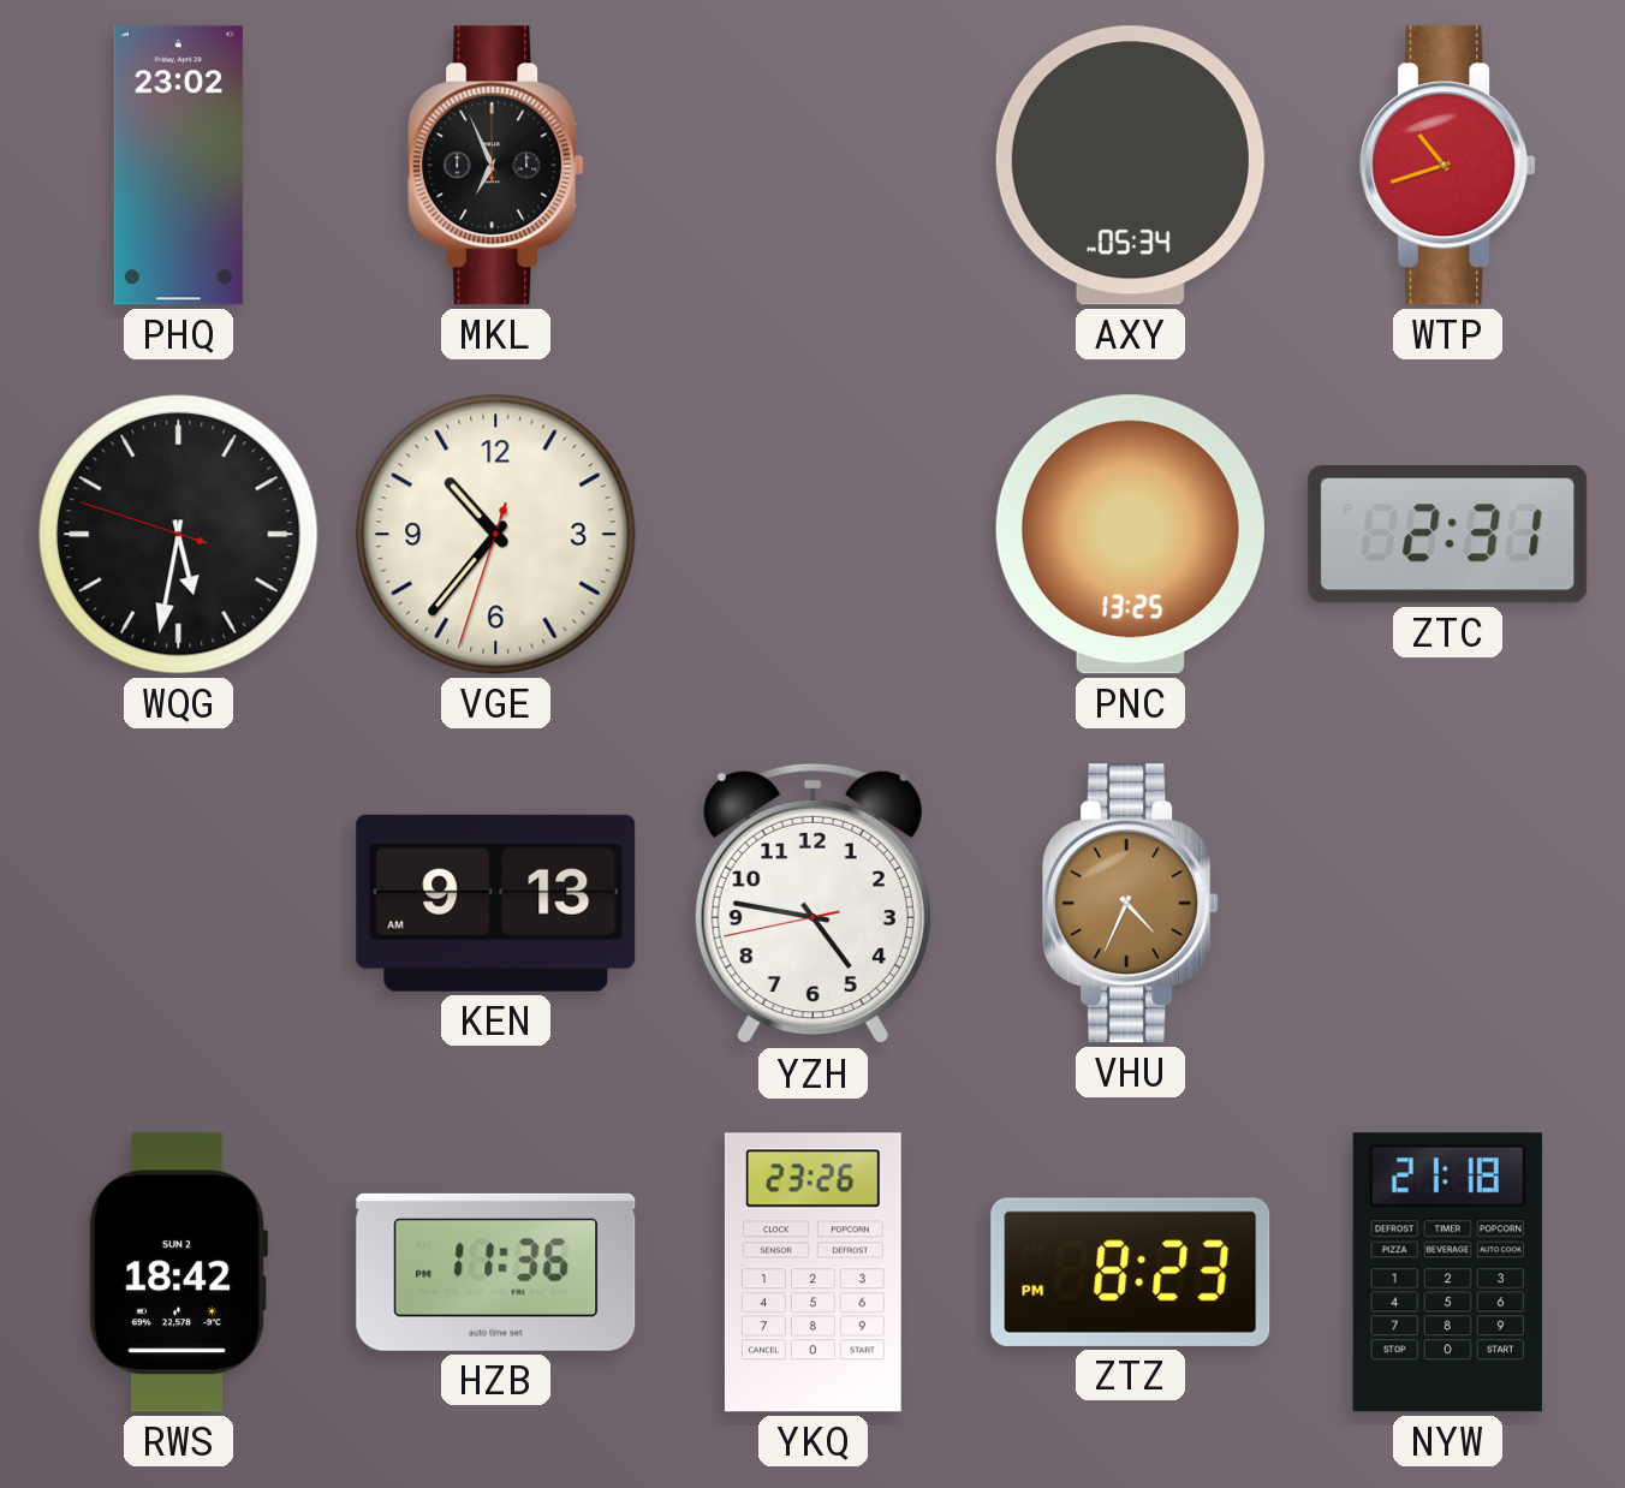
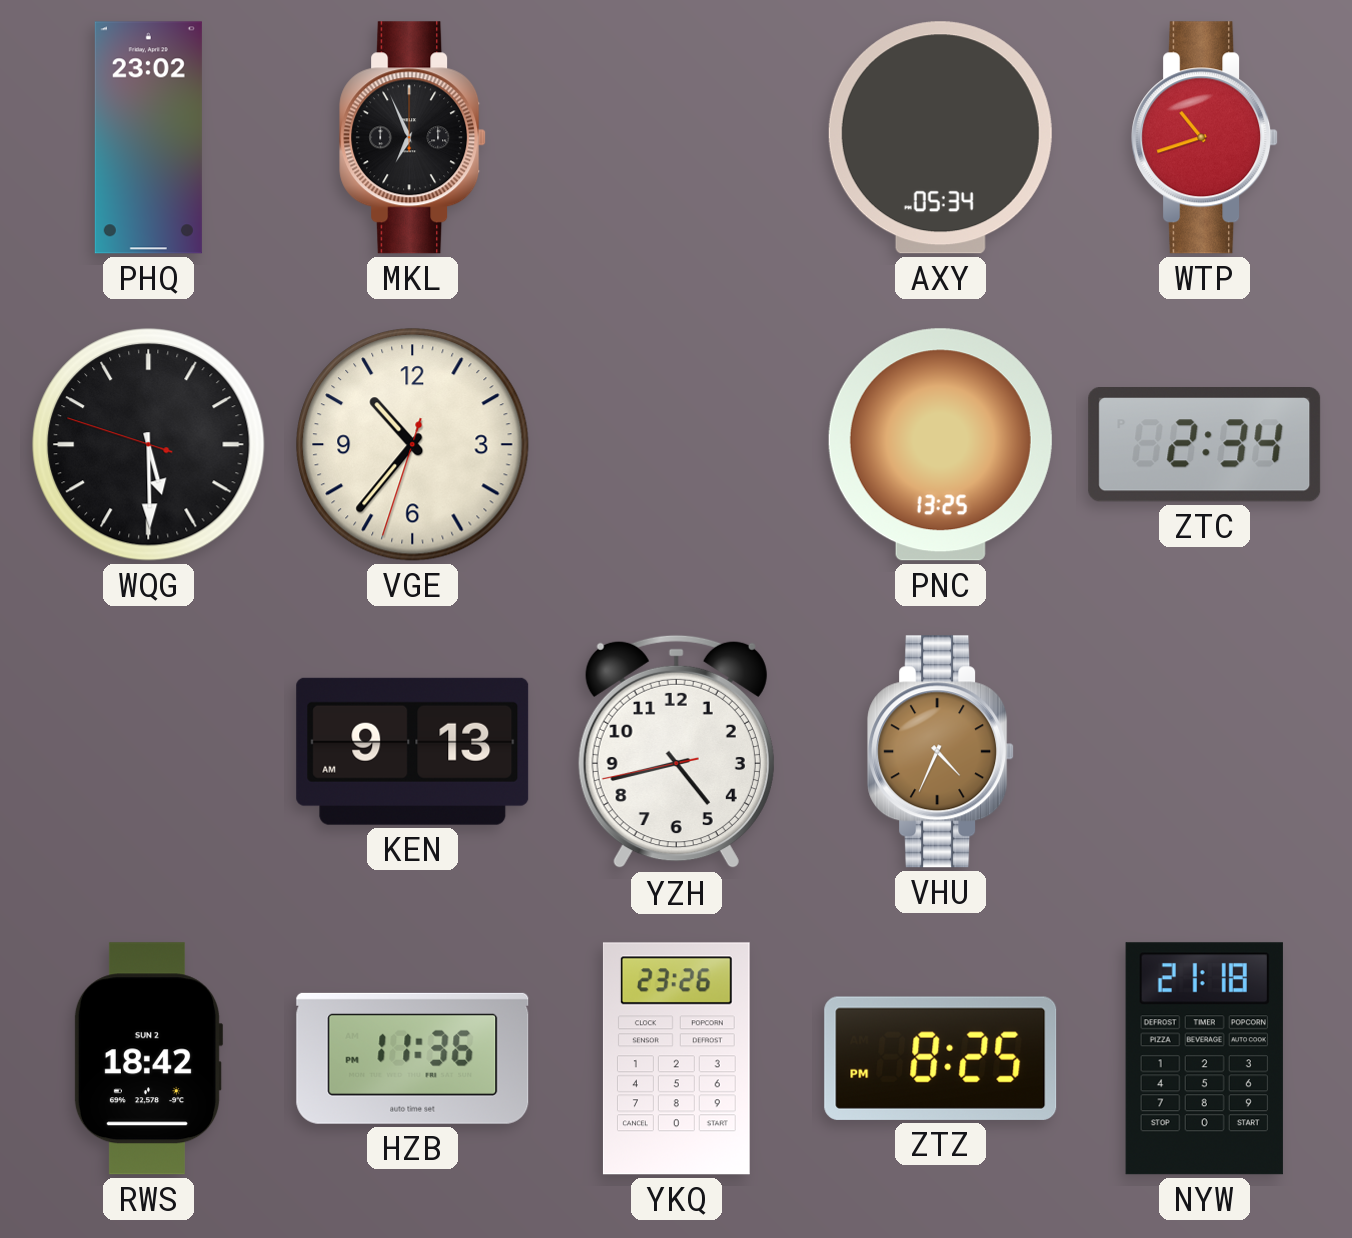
WQG: 5:31 -> 5:29 (149, 445)
ZTC: 2:31 -> 2:34 (1205, 445)
YZH: 4:46 -> 4:42 (676, 752)
ZTZ: 8:23 -> 8:25 (941, 1058)
